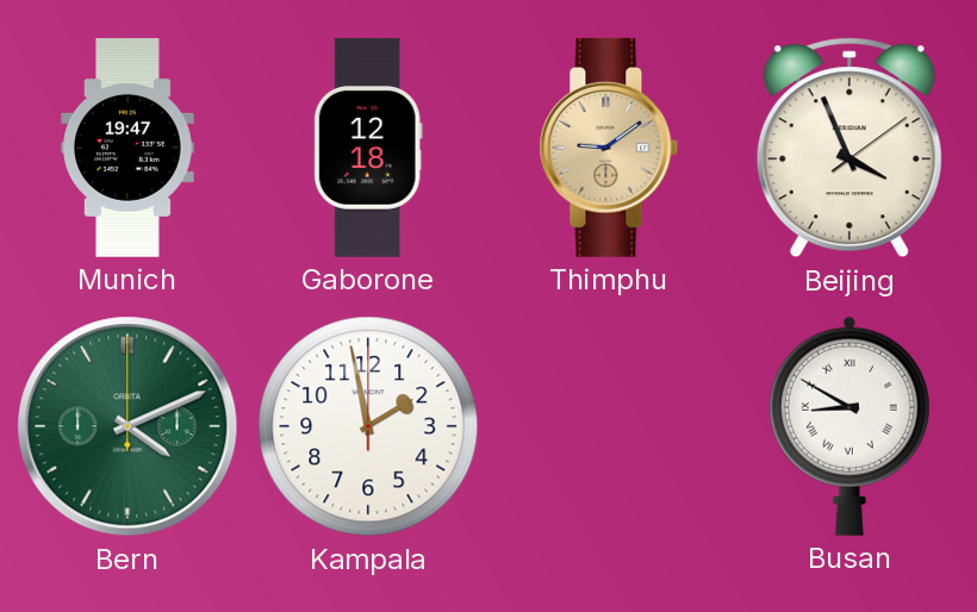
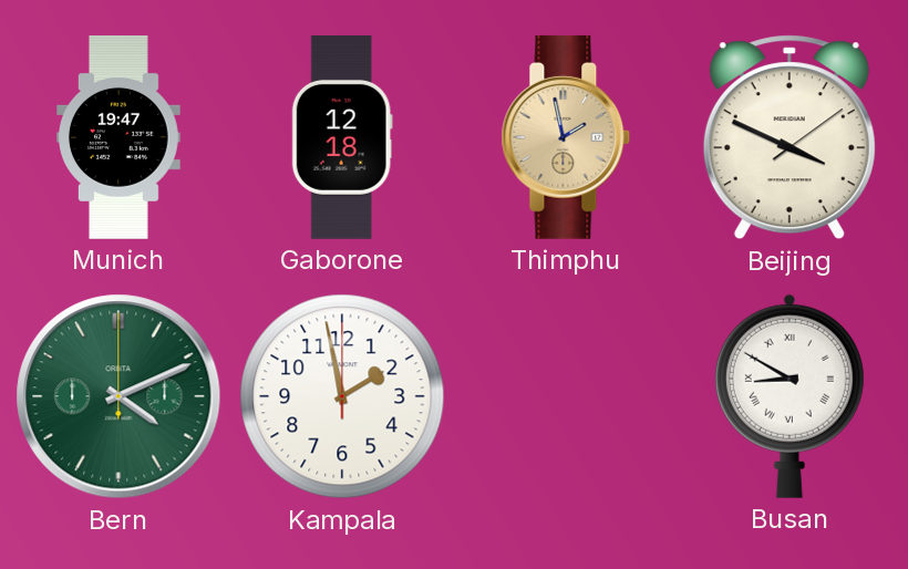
Thimphu: 9:09 -> 1:58 (566, 137)
Beijing: 3:56 -> 3:49 (790, 137)
